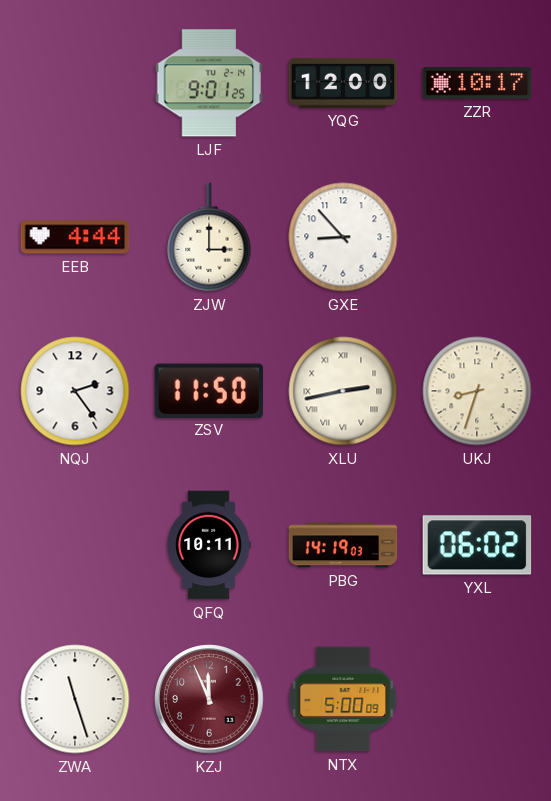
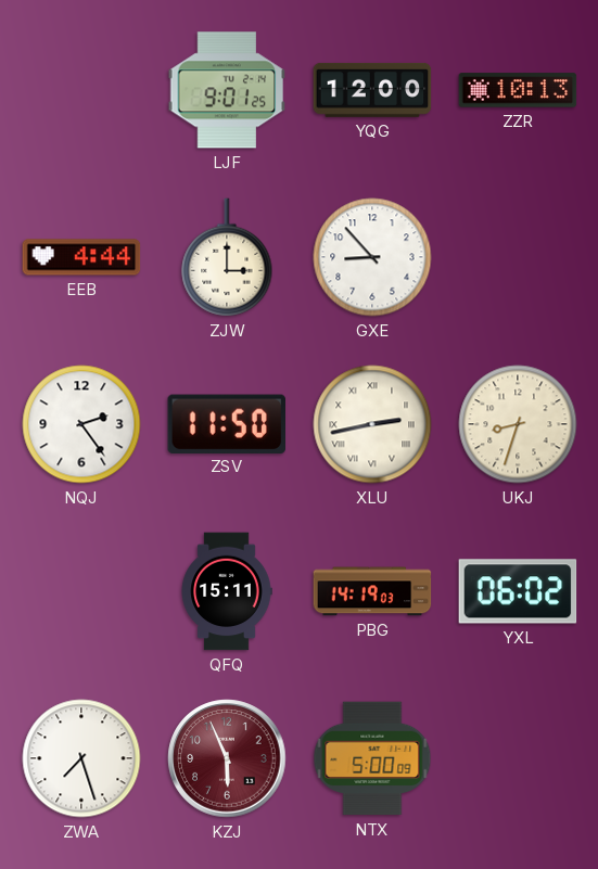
ZZR: 10:17 -> 10:13 (518, 90)
QFQ: 10:11 -> 15:11 (227, 591)
ZWA: 11:27 -> 7:27 (81, 758)
KZJ: 11:56 -> 5:56 (227, 758)
